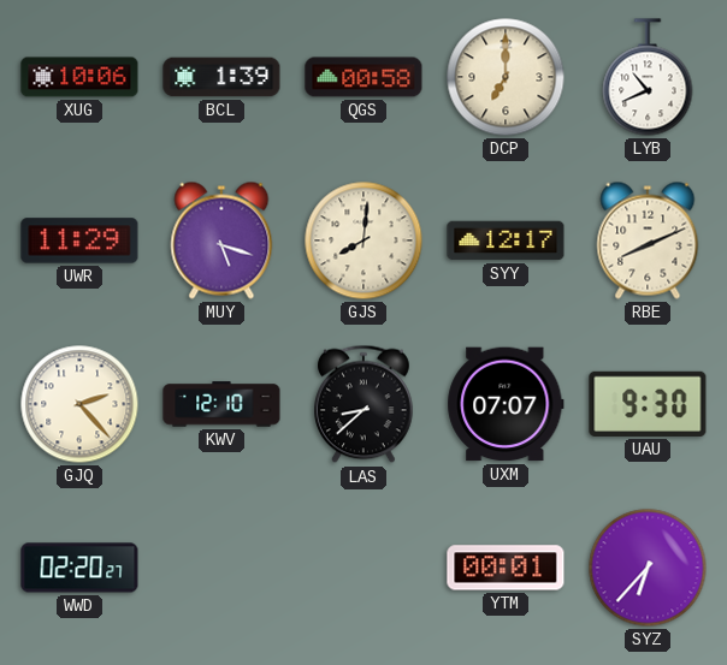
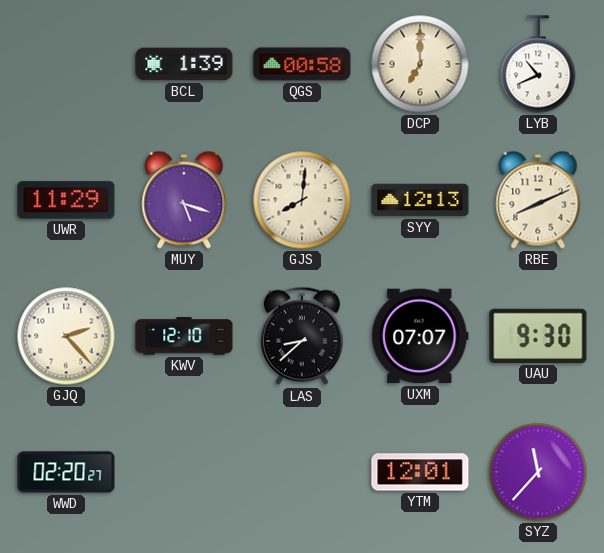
XUG: 10:06 -> none (79, 77)
SYY: 12:17 -> 12:13 (420, 200)
YTM: 00:01 -> 12:01 (420, 472)
SYZ: 6:37 -> 11:37 (538, 472)
